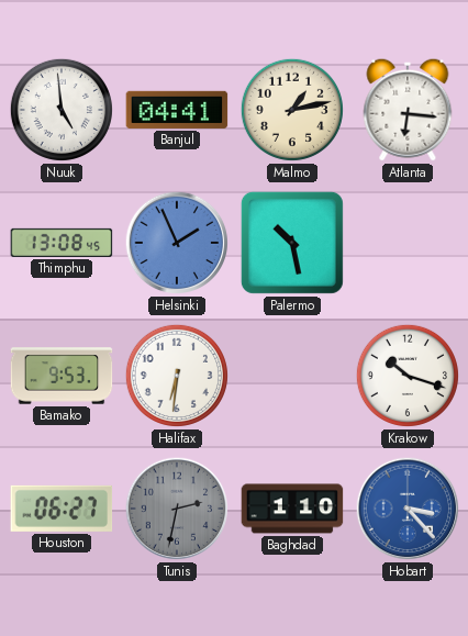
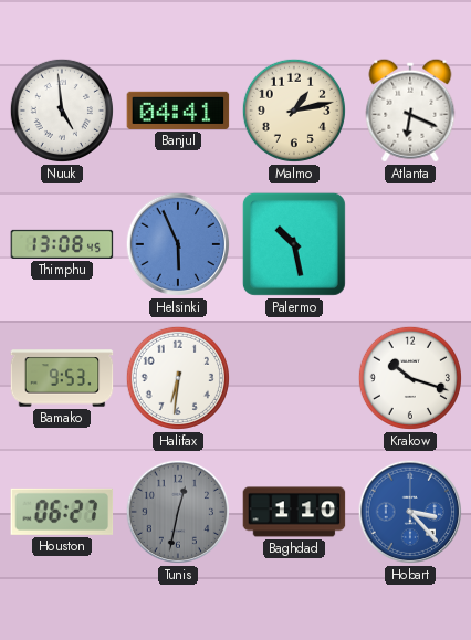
Atlanta: 6:16 -> 6:19 (410, 111)
Helsinki: 1:56 -> 5:56 (178, 244)
Tunis: 2:32 -> 12:32 (178, 512)
